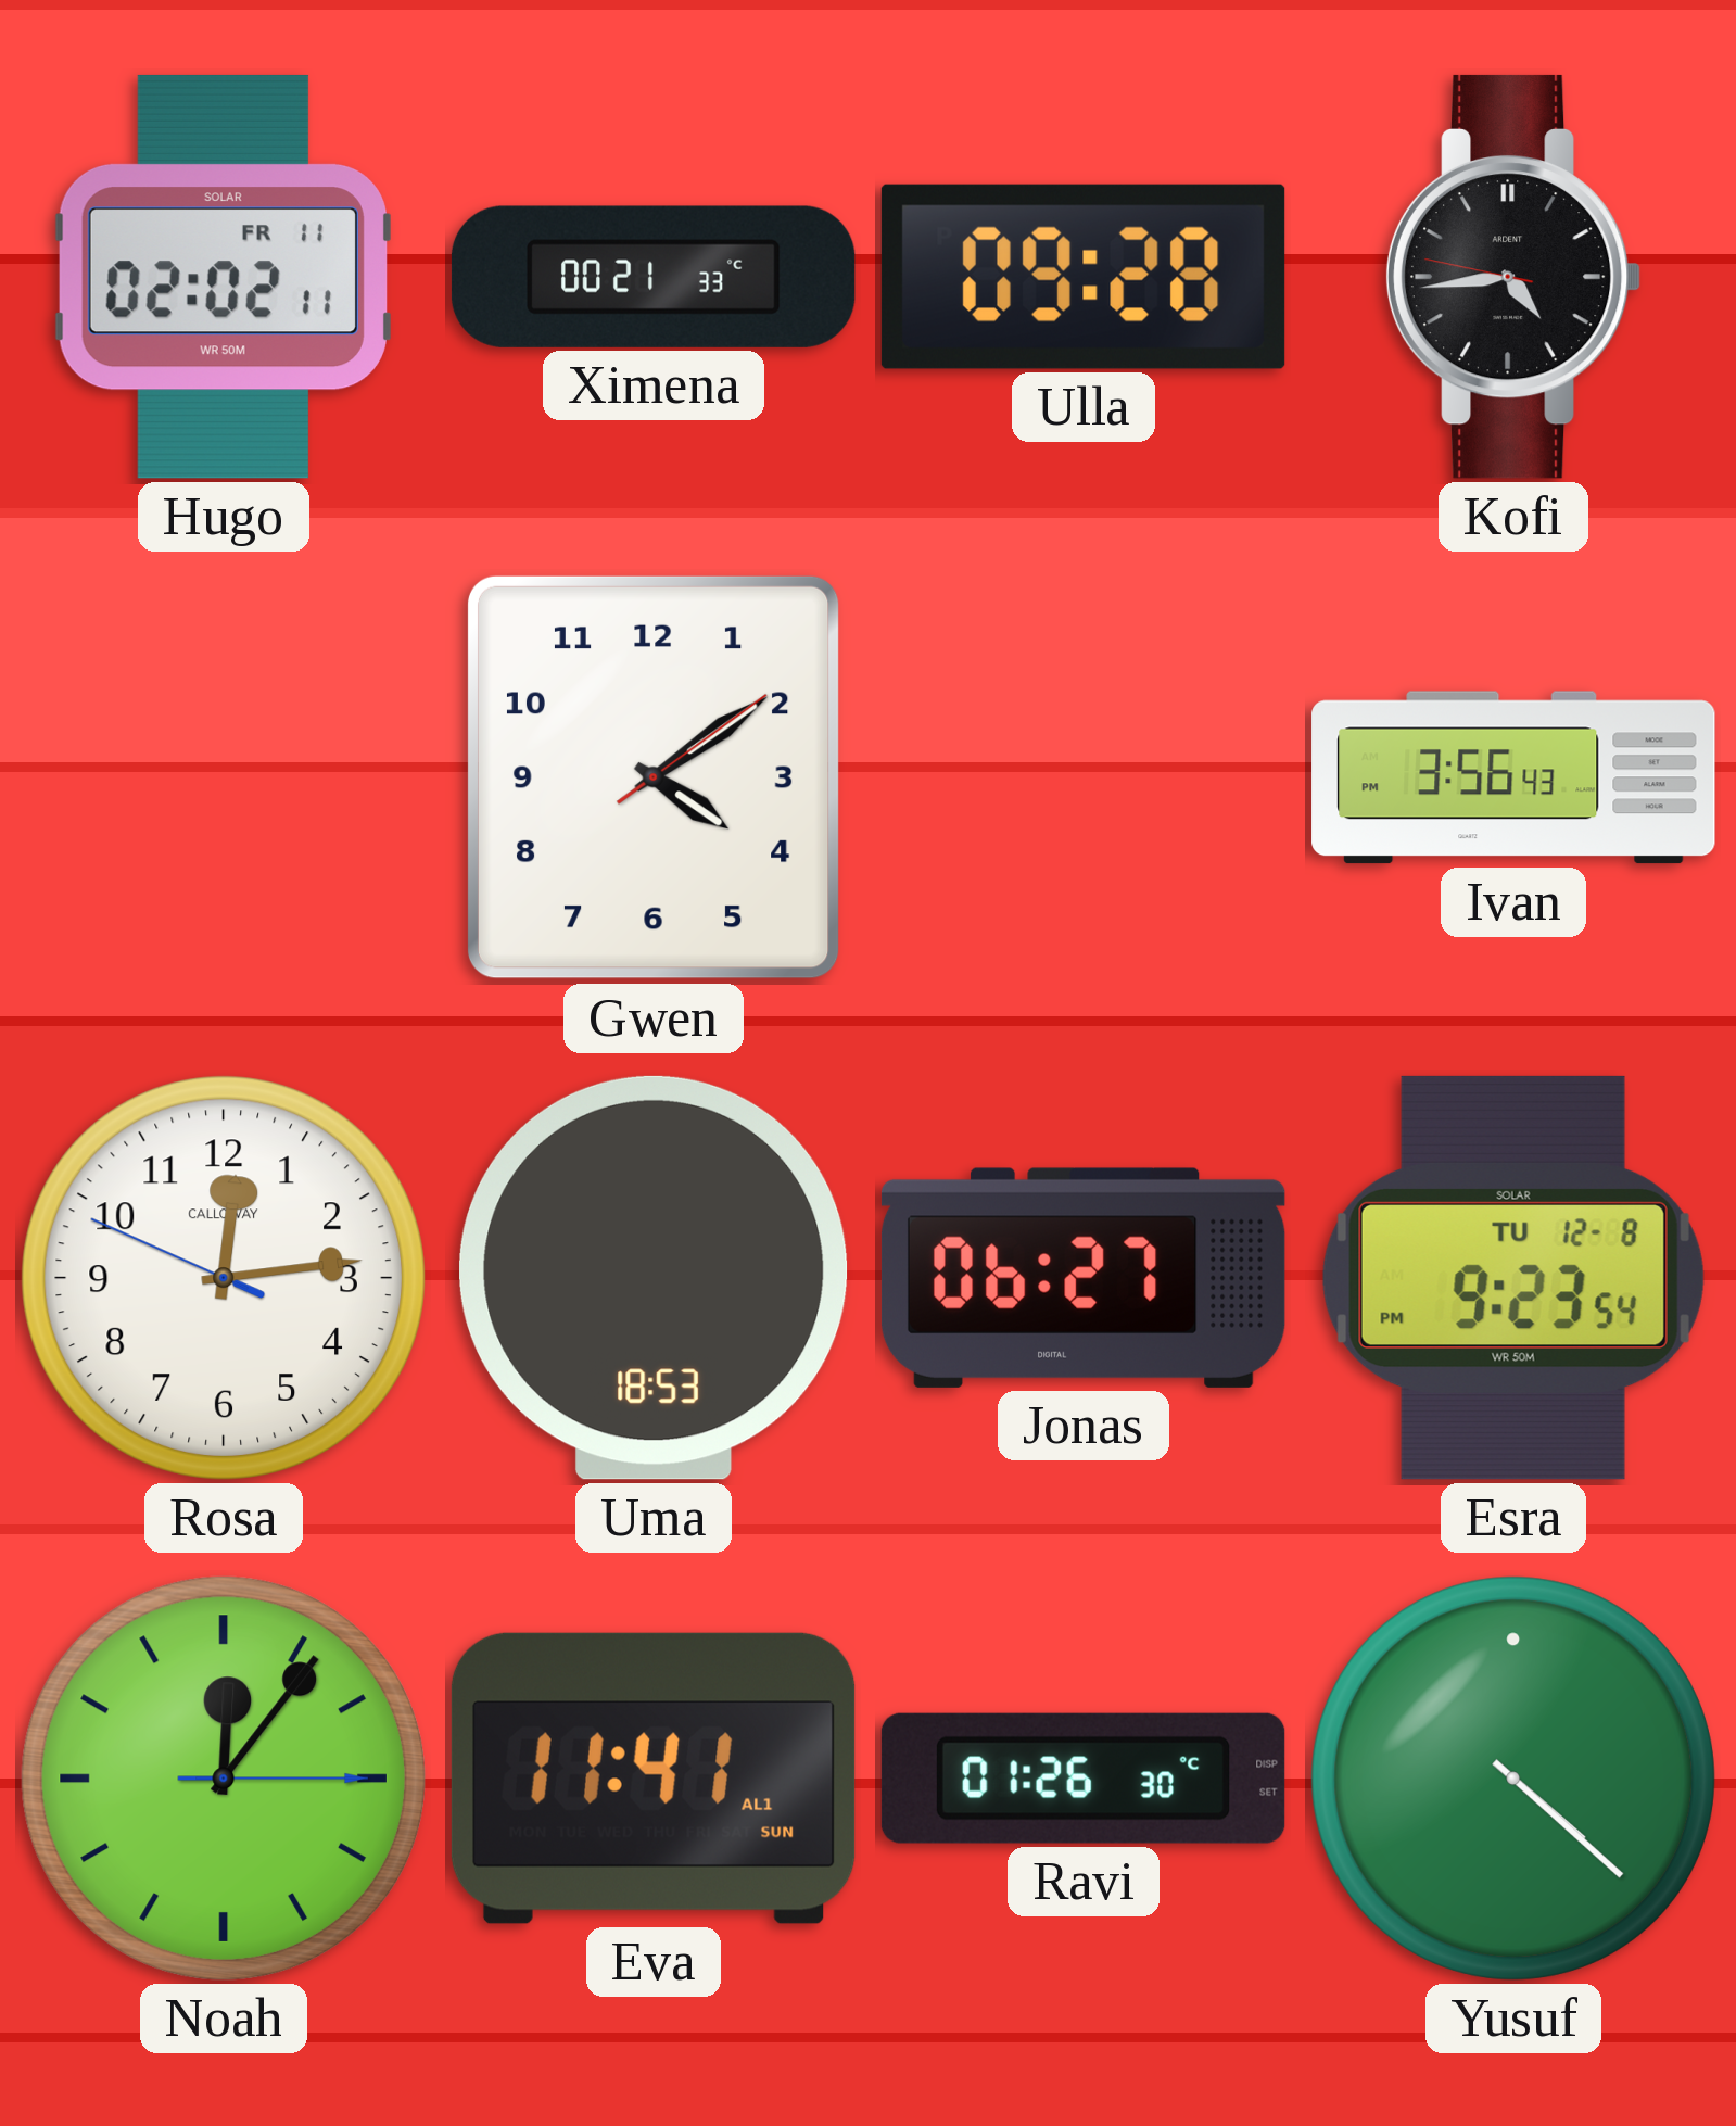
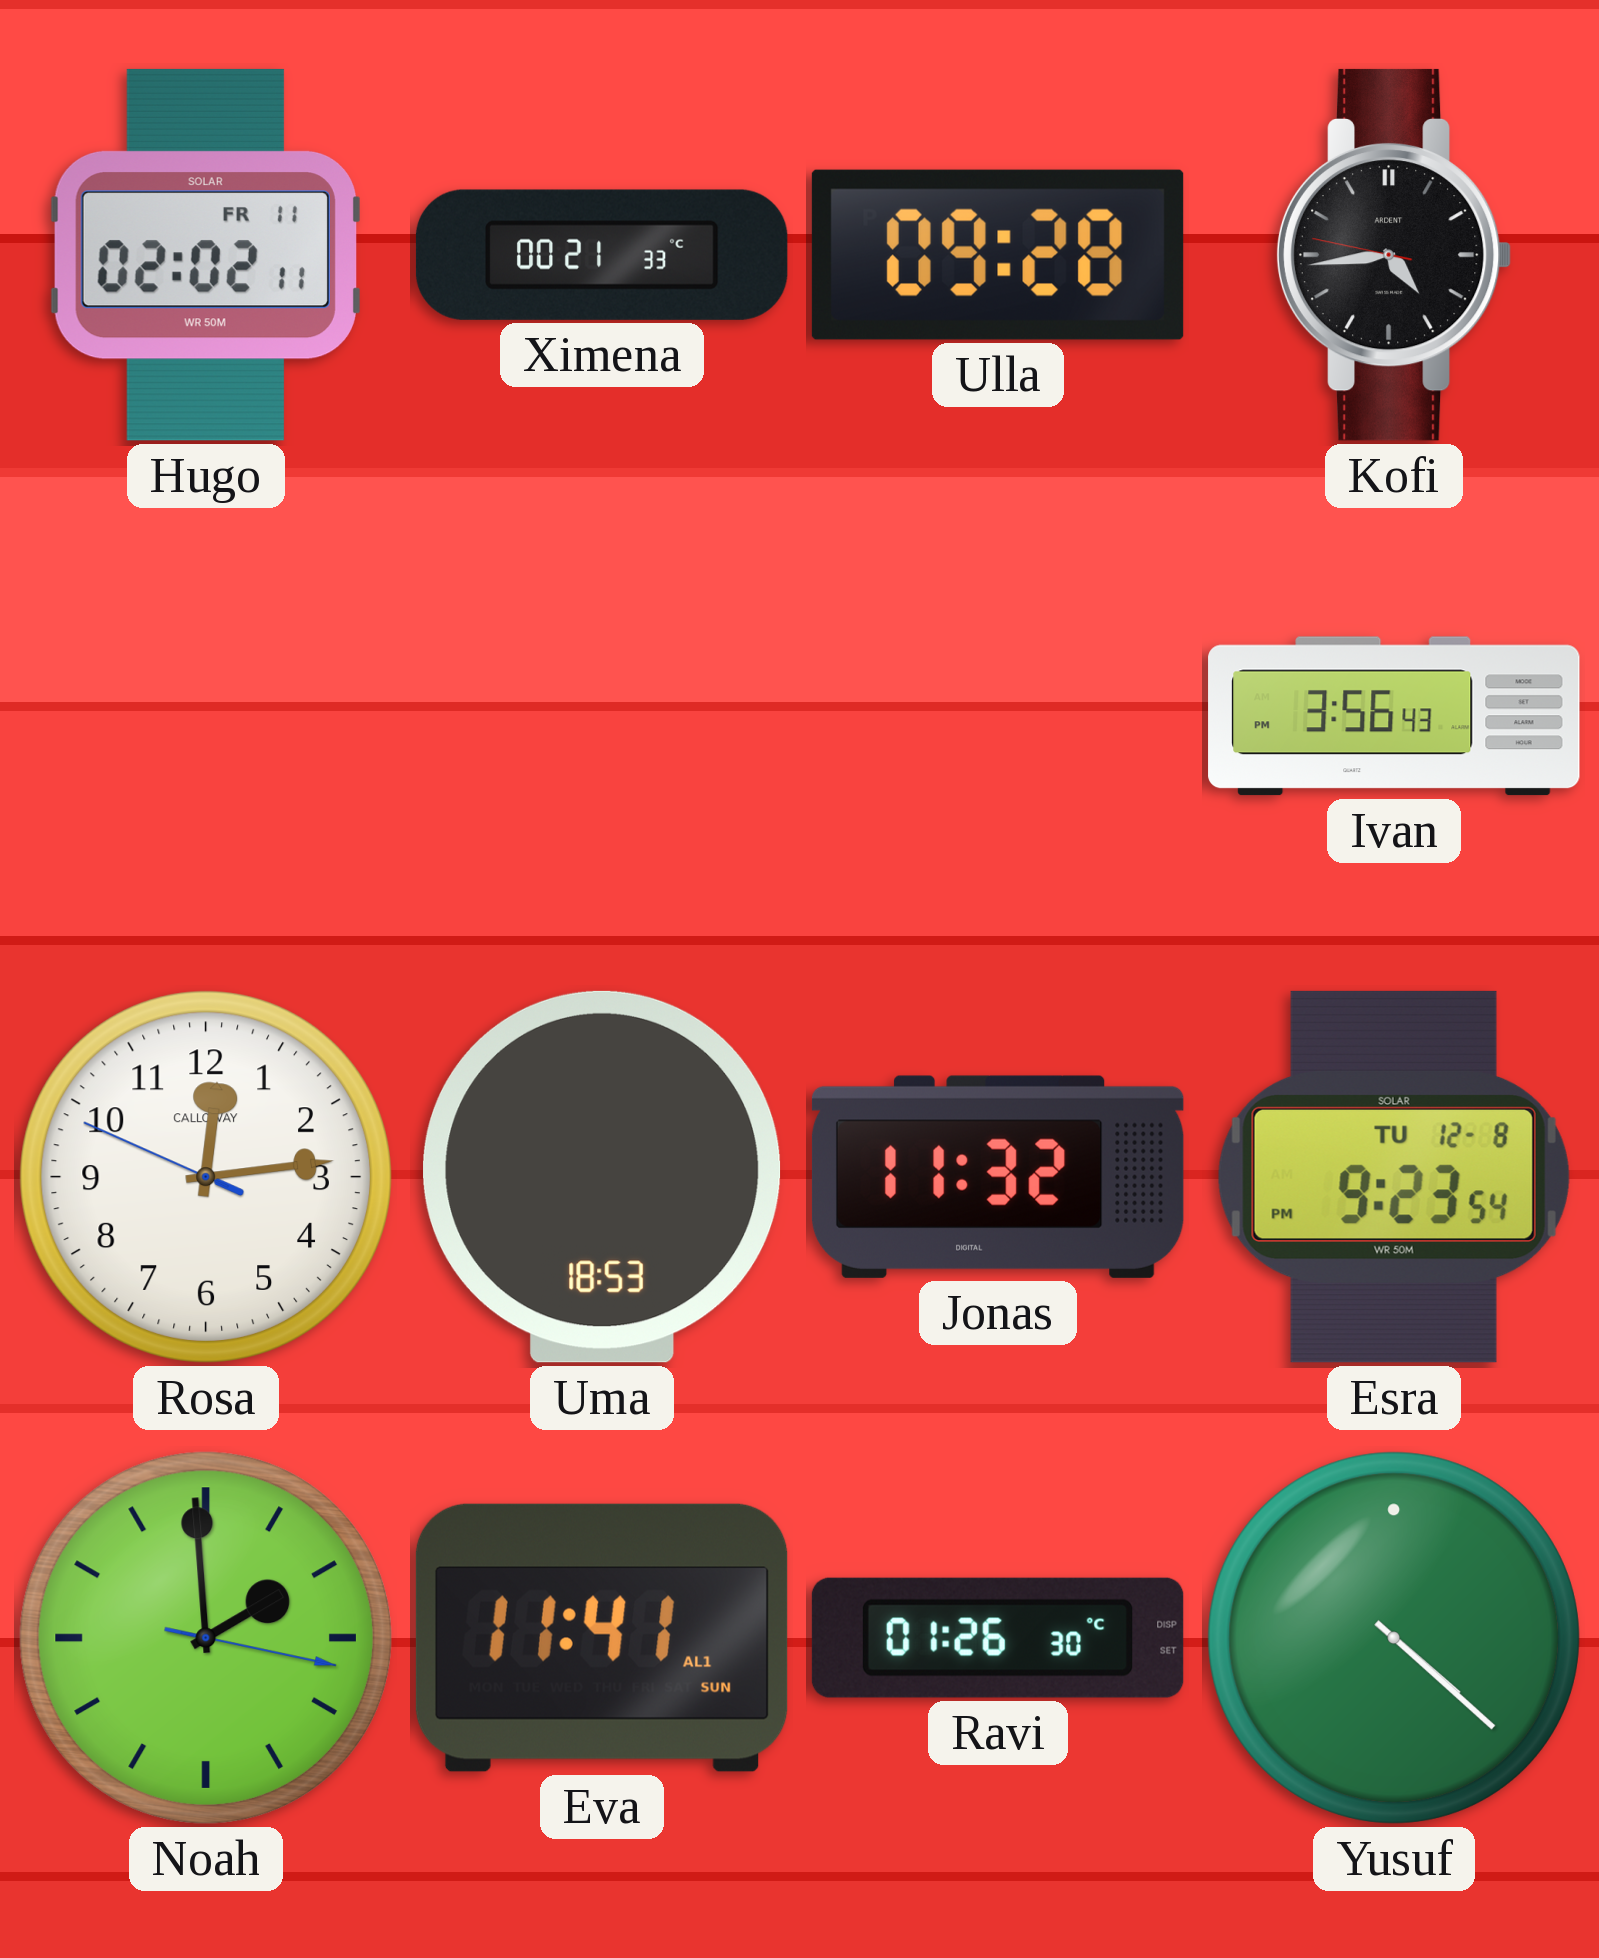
Gwen: 4:09 -> none (654, 777)
Jonas: 06:27 -> 11:32 (998, 1177)
Noah: 12:06 -> 1:59 (206, 1638)
